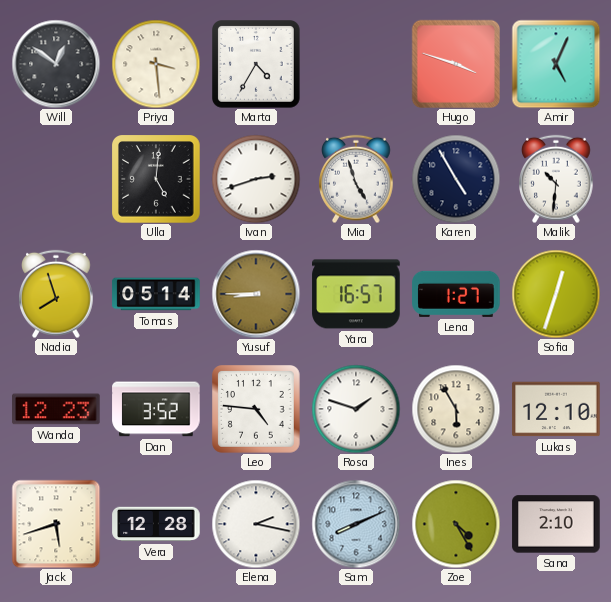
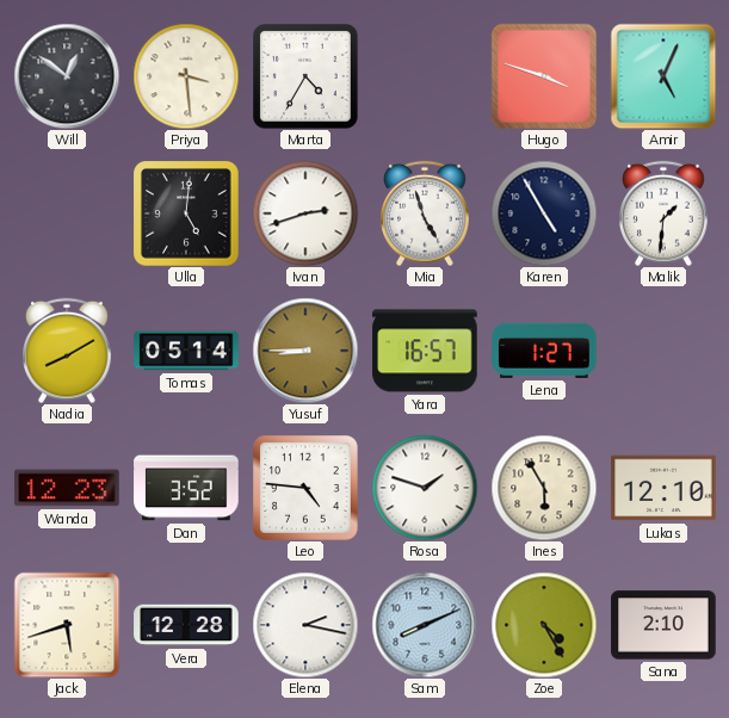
Malik: 10:31 -> 1:31 (665, 213)
Nadia: 7:57 -> 8:10 (68, 351)
Sofia: 12:33 -> none (556, 294)
